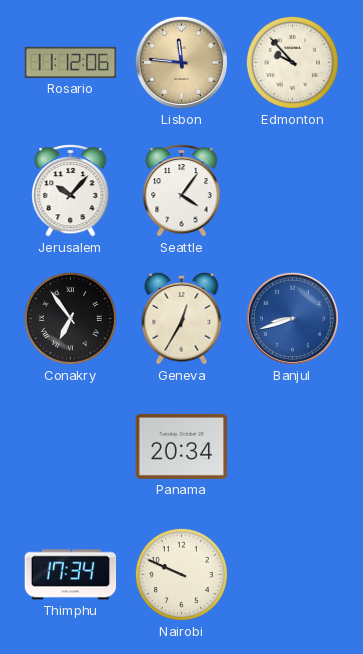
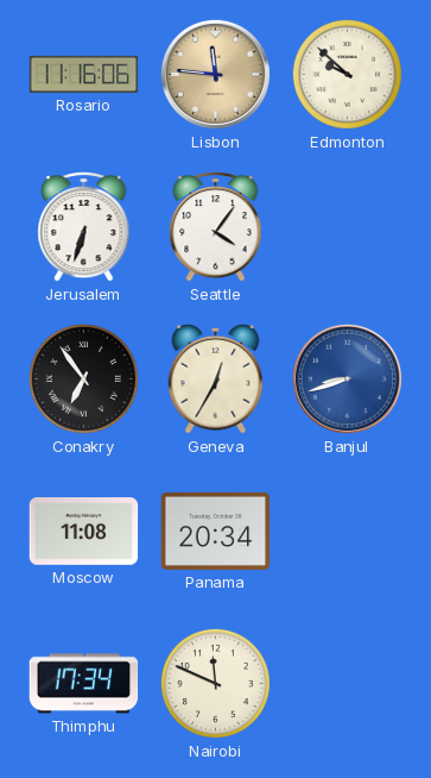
Rosario: 11:12 -> 11:16 (84, 74)
Edmonton: 9:53 -> 9:52 (347, 74)
Jerusalem: 10:07 -> 6:33 (84, 227)
Moscow: none -> 11:08 (84, 532)
Nairobi: 9:49 -> 11:49 (215, 683)
